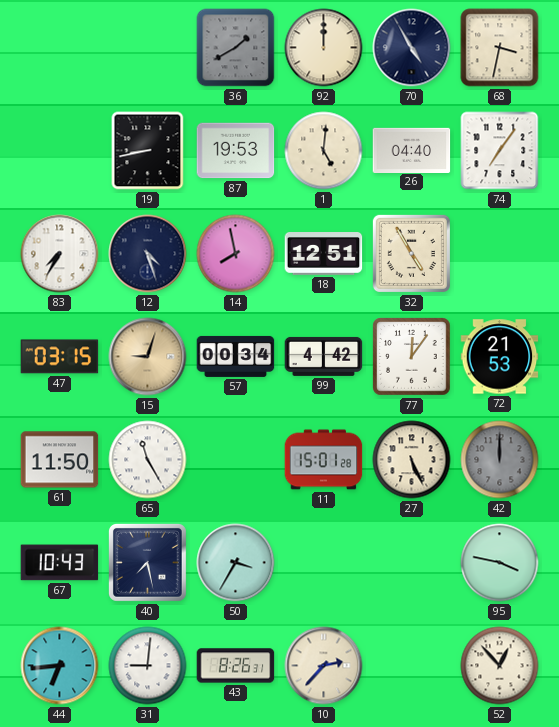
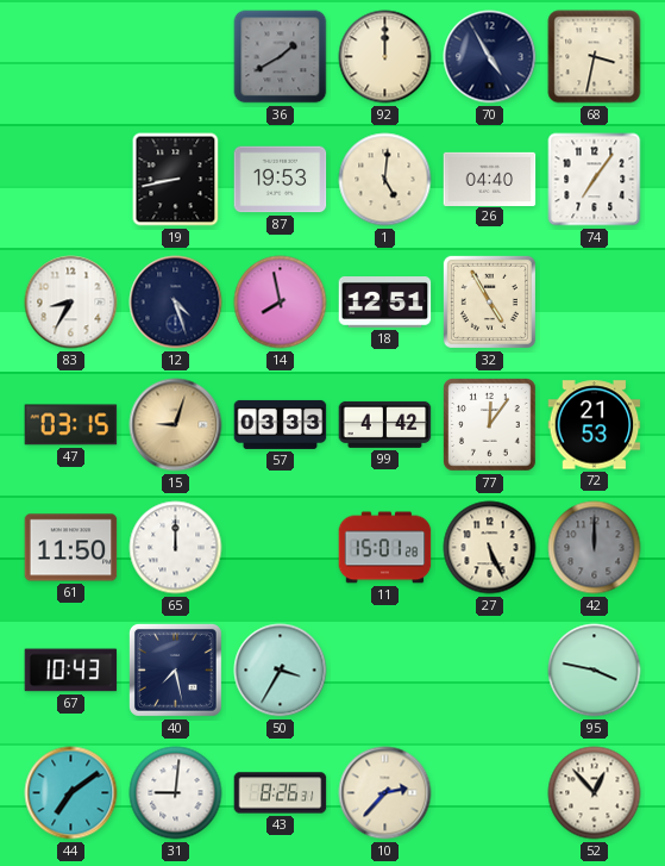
83: 7:35 -> 8:35 (71, 303)
57: 00:34 -> 03:33 (281, 424)
65: 11:25 -> 12:00 (176, 548)
44: 6:44 -> 7:09 (71, 793)
